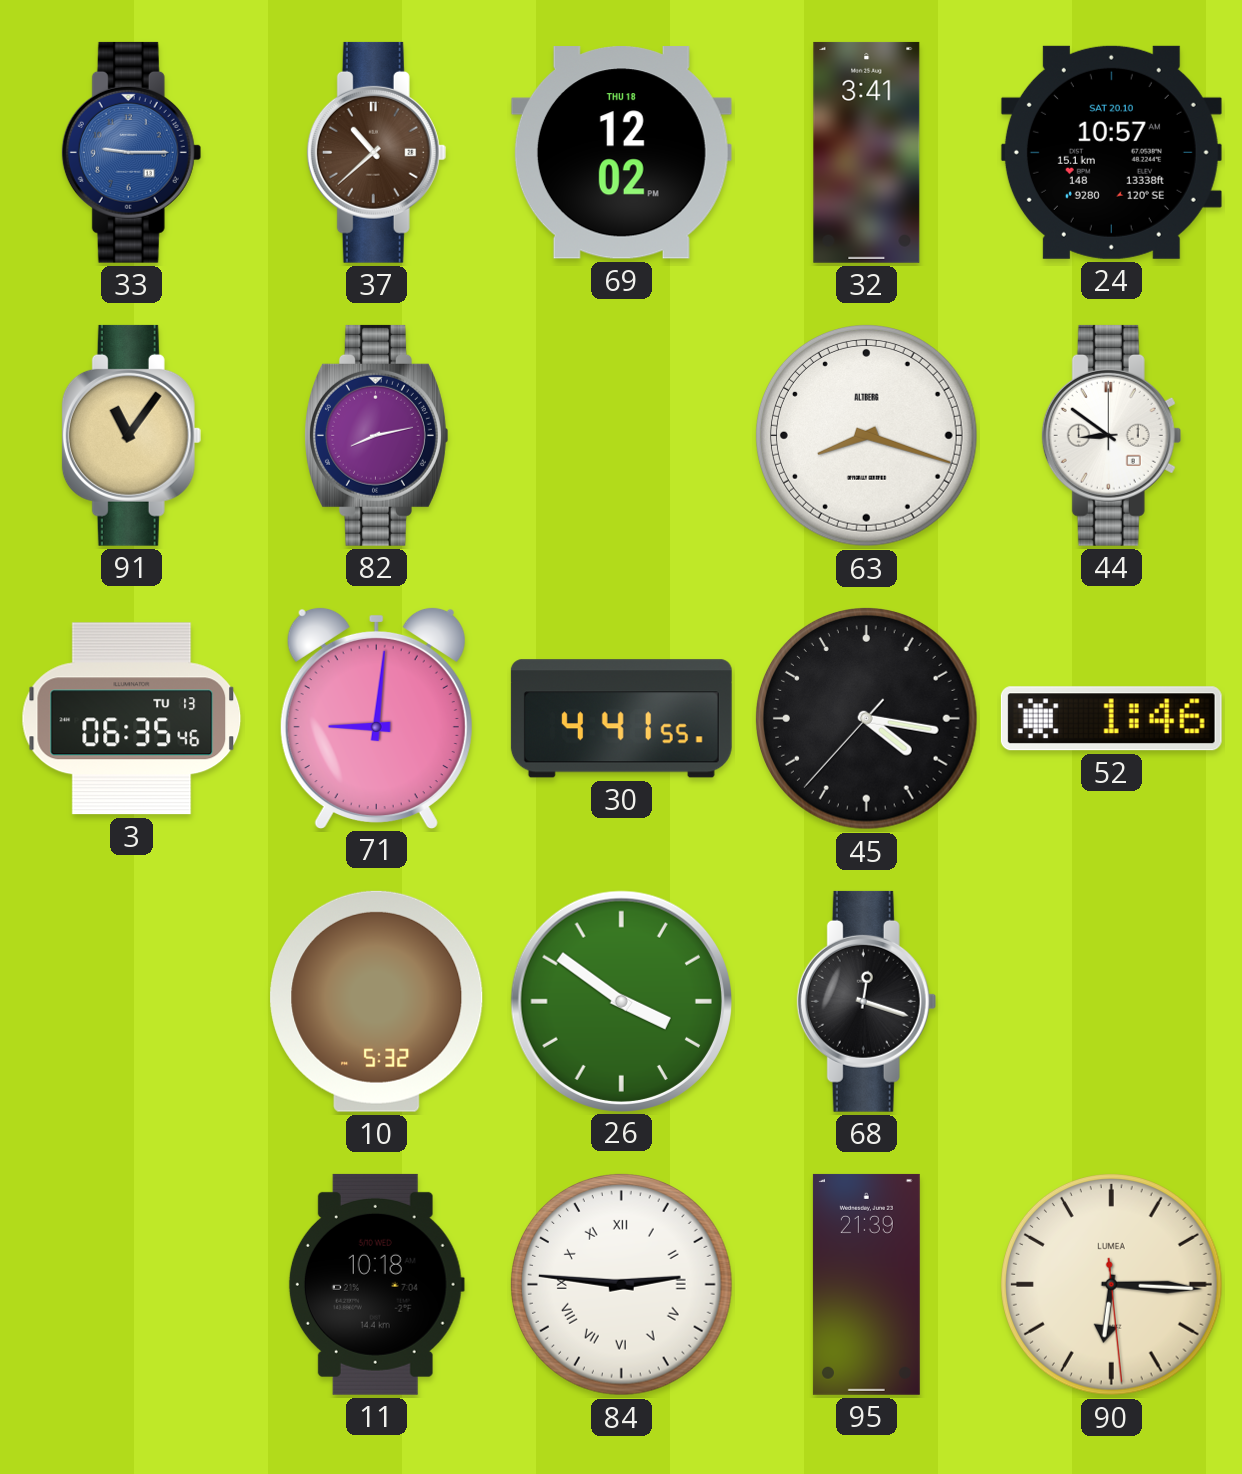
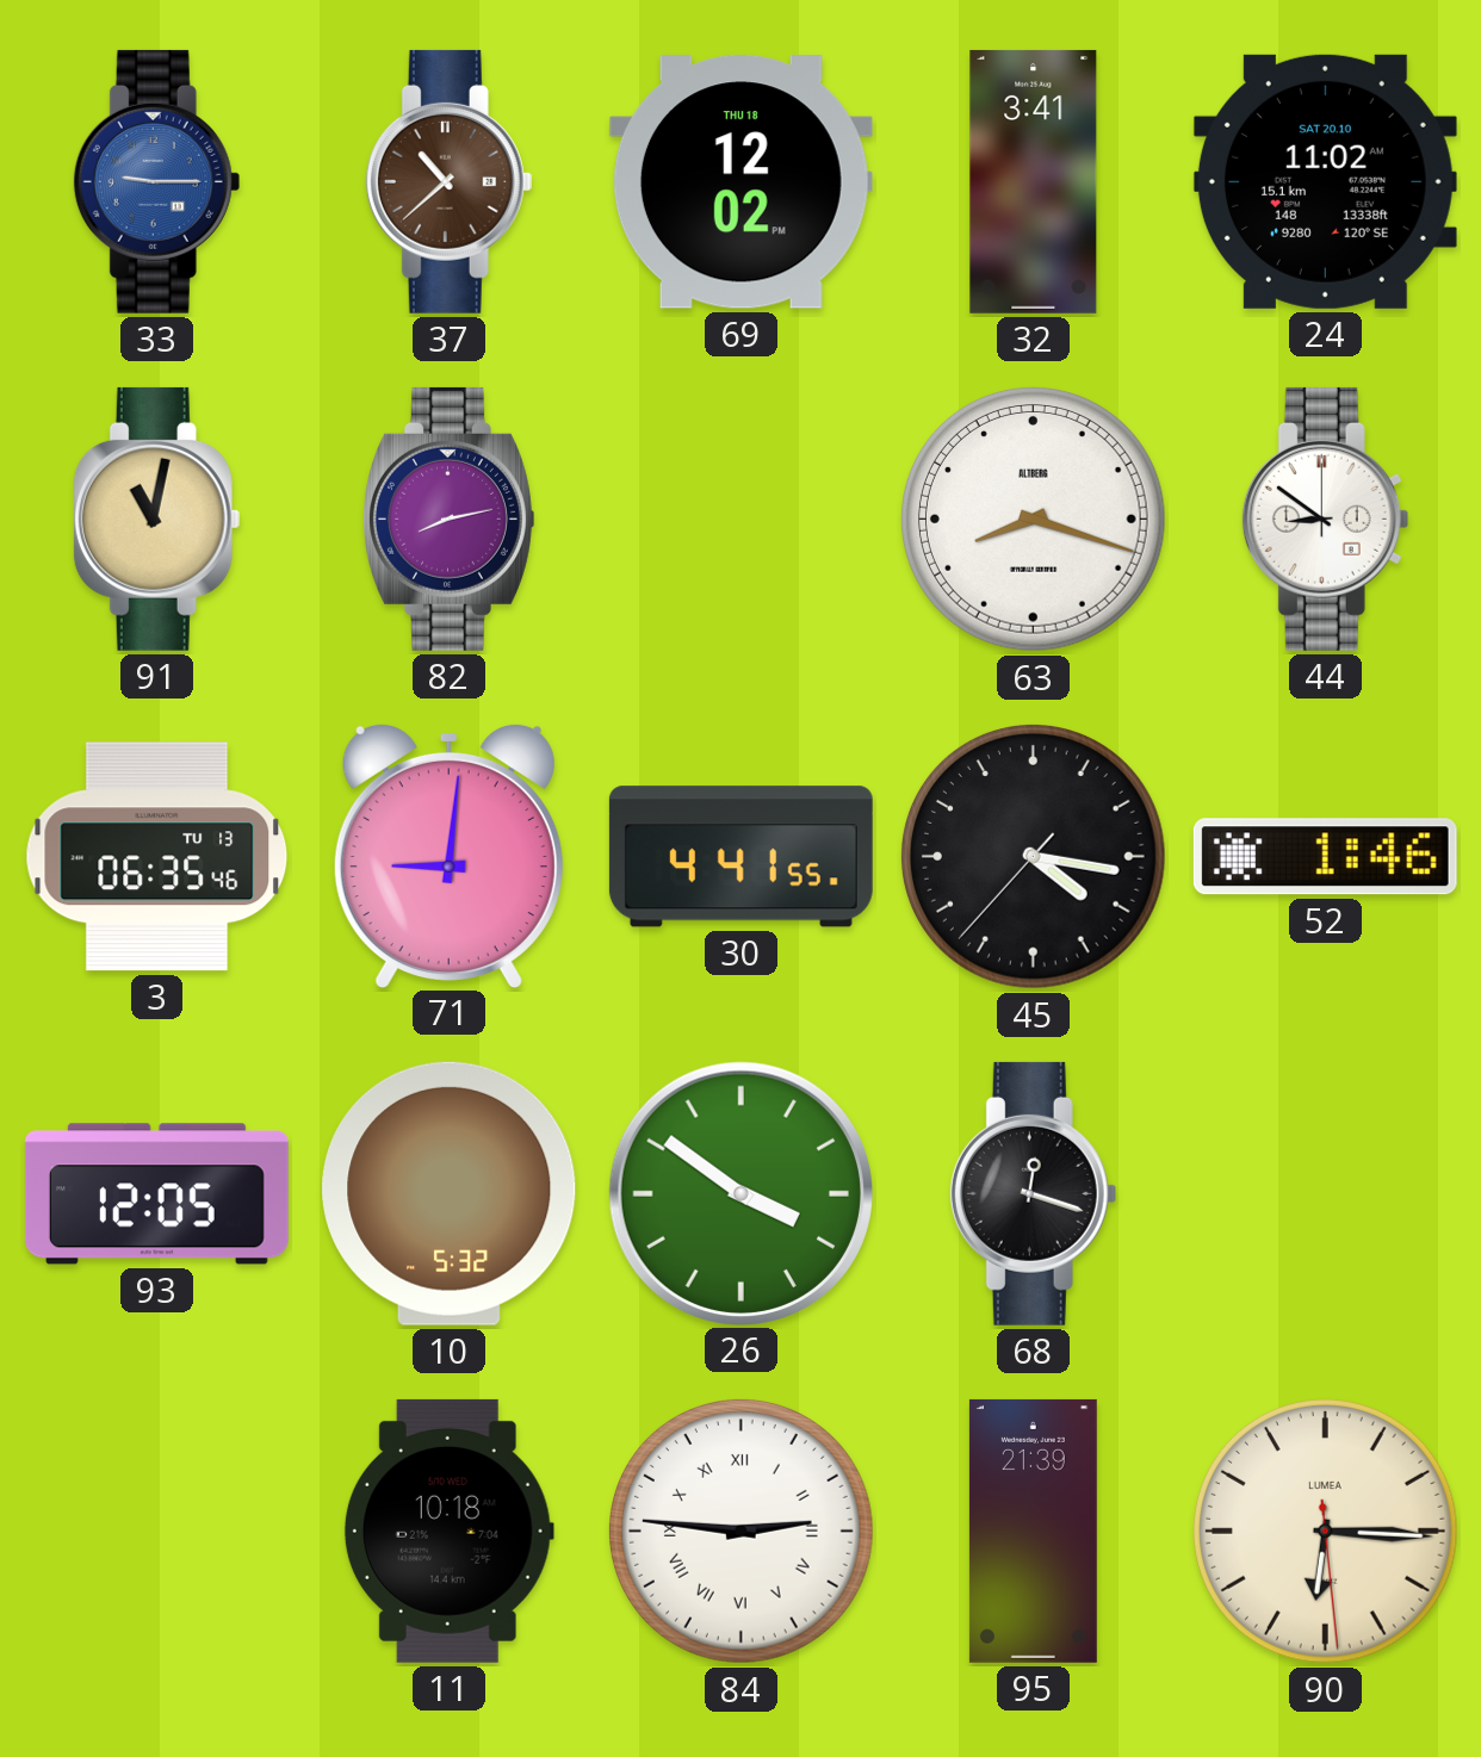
24: 10:57 -> 11:02 (1325, 181)
91: 11:06 -> 11:02 (157, 519)
93: none -> 12:05 (156, 1194)
